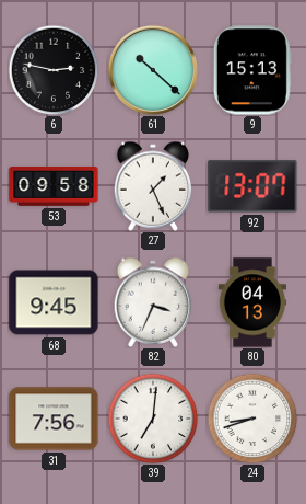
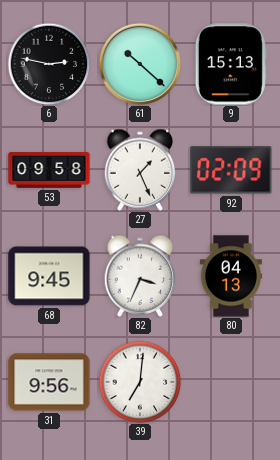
92: 13:07 -> 02:09 (231, 170)
31: 7:56 -> 9:56 (49, 382)
24: 8:42 -> none (252, 419)
